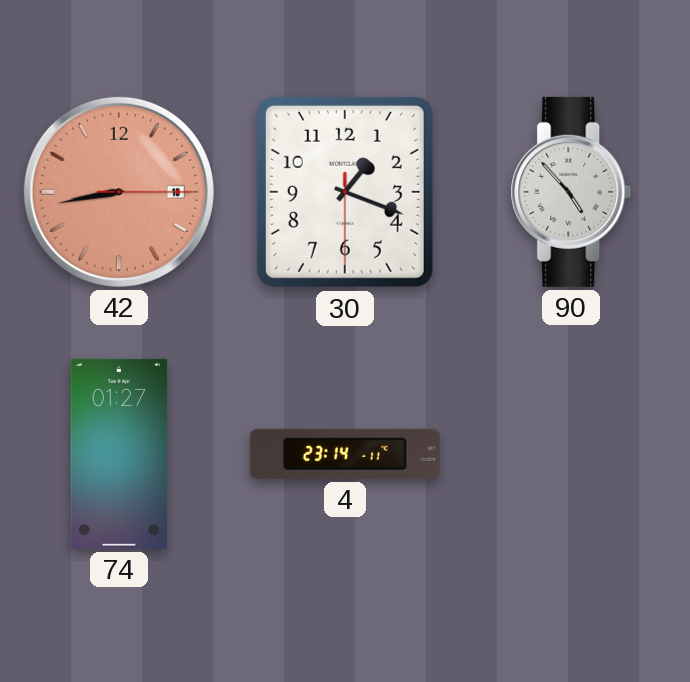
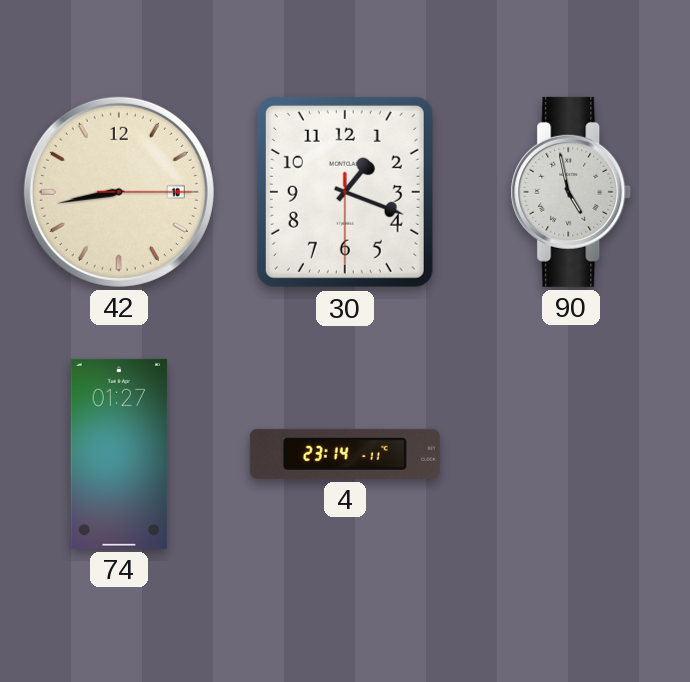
42 dial: salmon -> cream (119, 192)
90: 4:53 -> 4:58 (571, 192)
